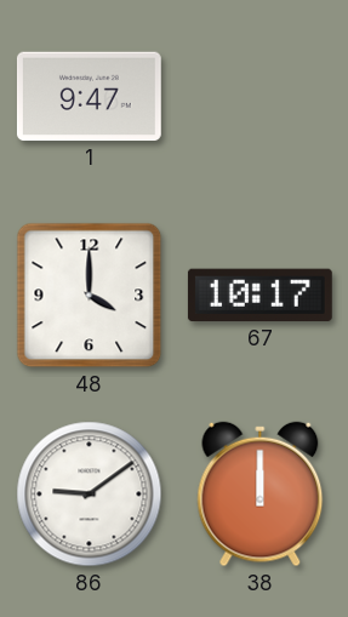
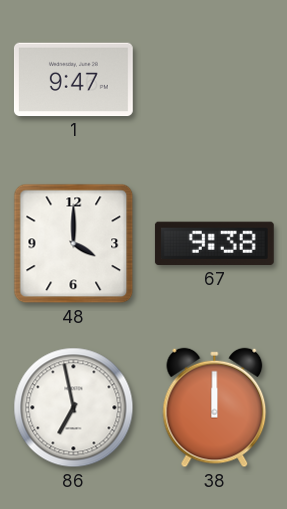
67: 10:17 -> 9:38 (214, 244)
86: 9:09 -> 6:58 (74, 408)
